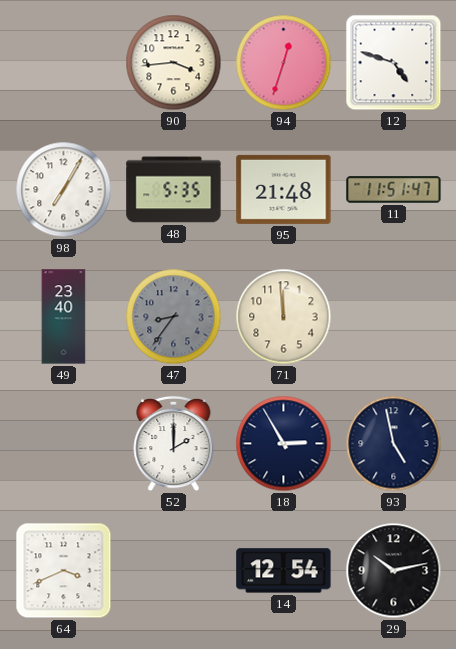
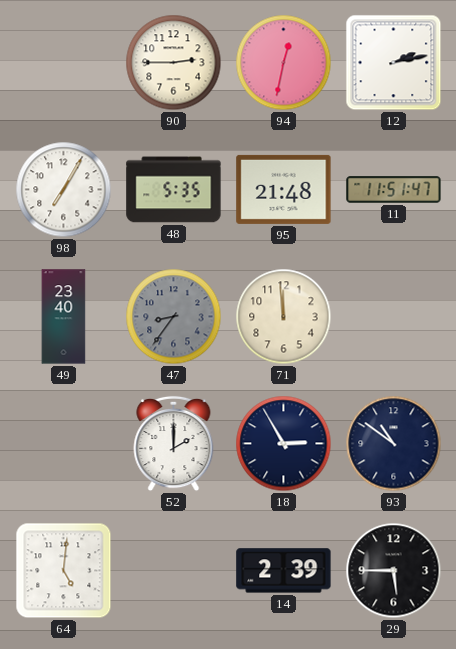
90: 3:44 -> 2:45 (174, 63)
94: 12:33 -> 12:32 (284, 63)
12: 4:48 -> 2:13 (394, 63)
93: 4:58 -> 10:51 (394, 444)
64: 3:41 -> 5:01 (64, 571)
14: 12:54 -> 2:39 (284, 571)
29: 10:13 -> 5:45 (394, 571)
